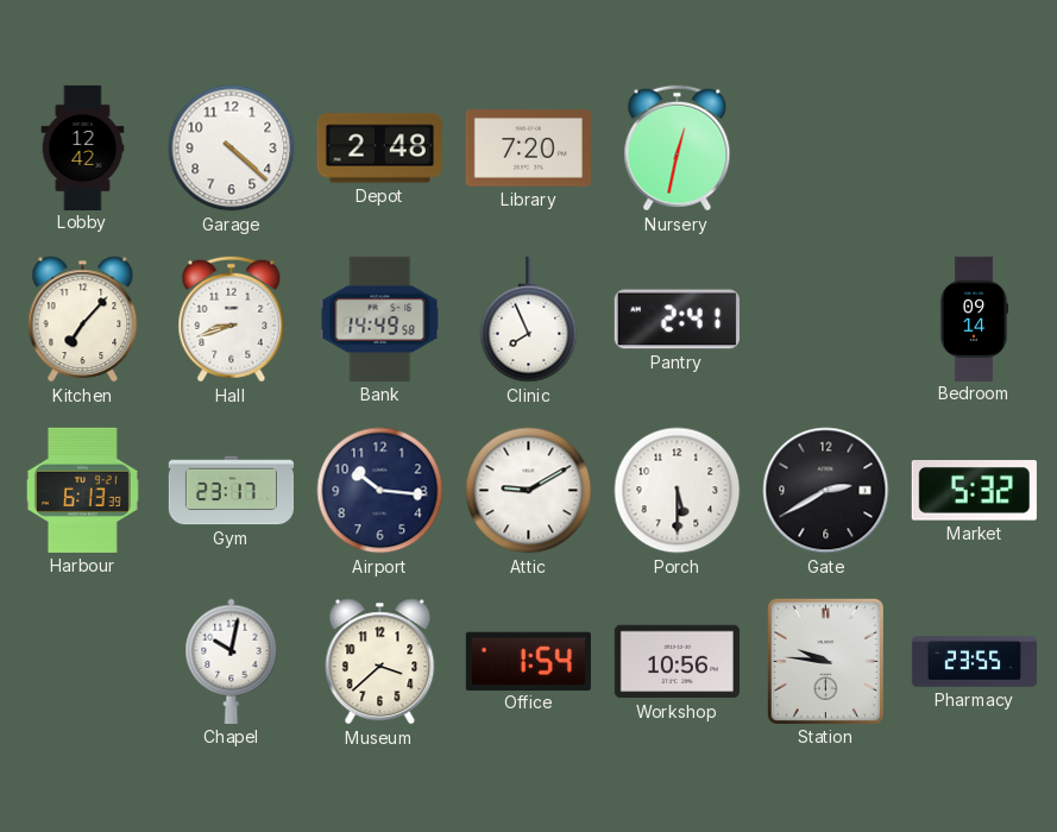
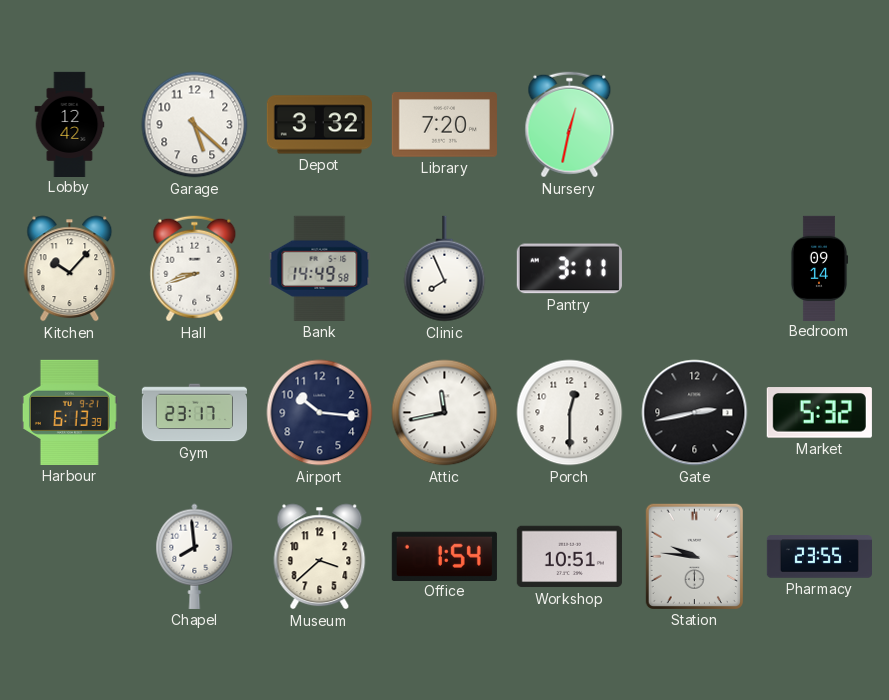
Garage: 4:22 -> 5:22 (195, 125)
Depot: 2:48 -> 3:32 (319, 125)
Kitchen: 7:07 -> 10:07 (70, 269)
Pantry: 2:41 -> 3:11 (569, 269)
Attic: 9:10 -> 11:43 (445, 413)
Porch: 5:30 -> 12:30 (570, 413)
Gate: 2:40 -> 2:43 (695, 413)
Chapel: 10:02 -> 7:59 (195, 556)
Workshop: 10:56 -> 10:51 (569, 557)
